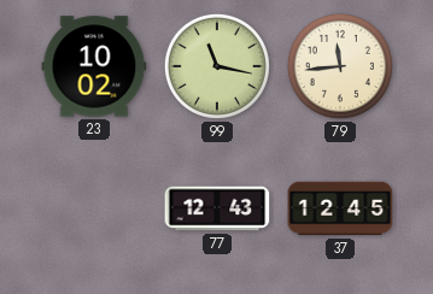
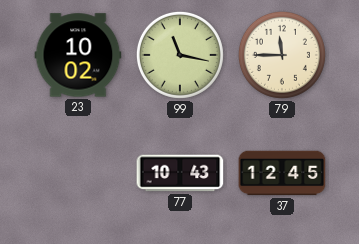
79: 11:44 -> 11:45 (282, 55)
77: 12:43 -> 10:43 (180, 173)
